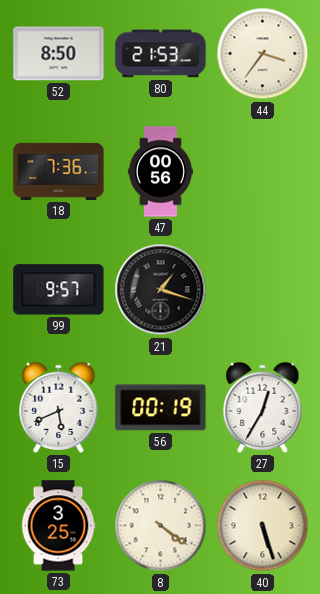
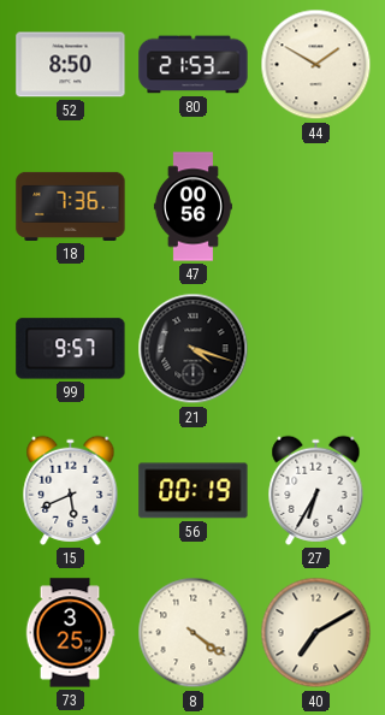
44: 3:36 -> 1:50 (316, 65)
21: 1:18 -> 4:18 (194, 349)
27: 12:35 -> 6:35 (316, 490)
40: 5:27 -> 7:10 (316, 633)
